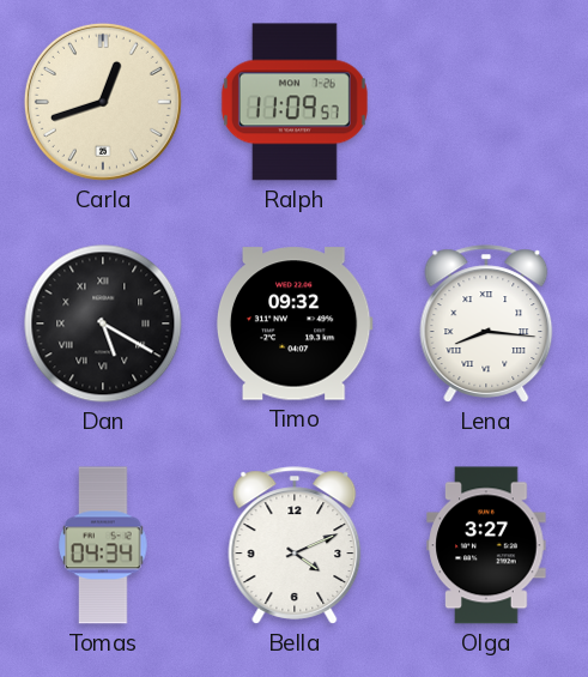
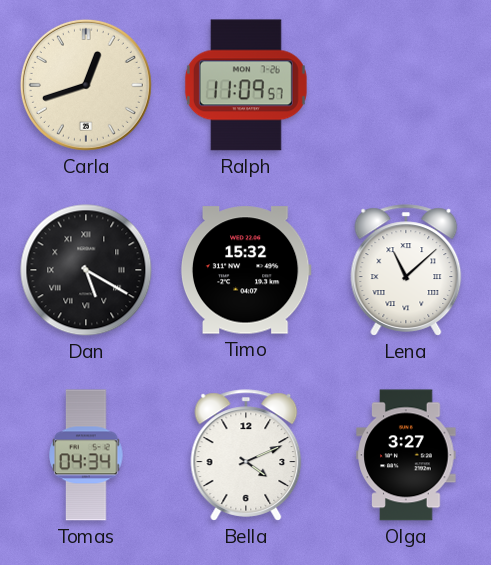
Timo: 09:32 -> 15:32 (246, 270)
Lena: 8:16 -> 11:08 (406, 270)
